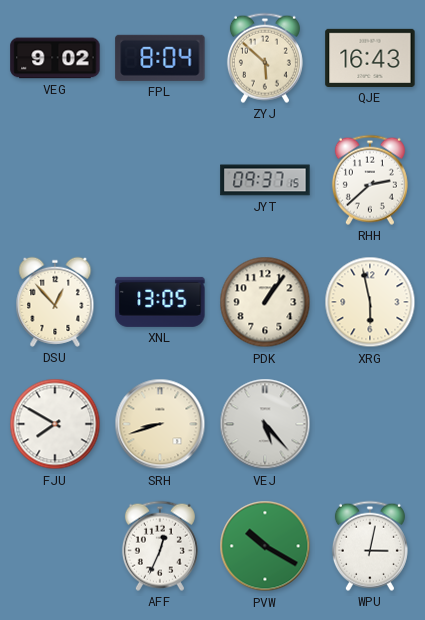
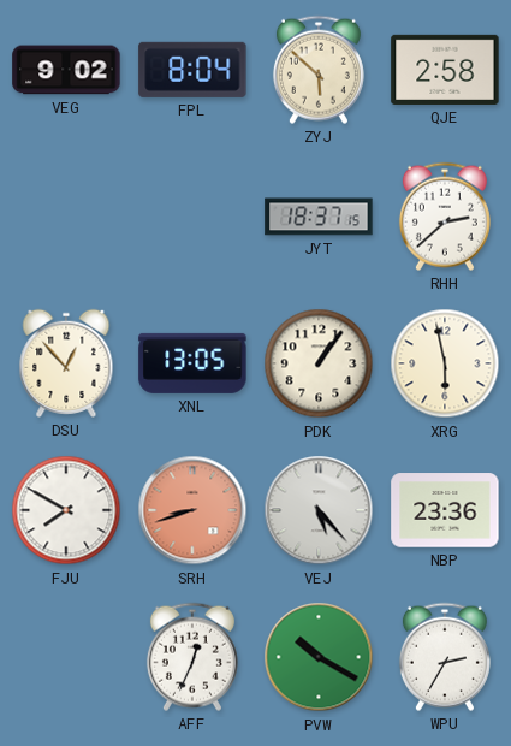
QJE: 16:43 -> 2:58 (445, 70)
JYT: 09:37 -> 18:37 (319, 217)
SRH dial: cream -> salmon (192, 510)
NBP: none -> 23:36 (445, 510)
WPU: 3:02 -> 2:35 (445, 657)
